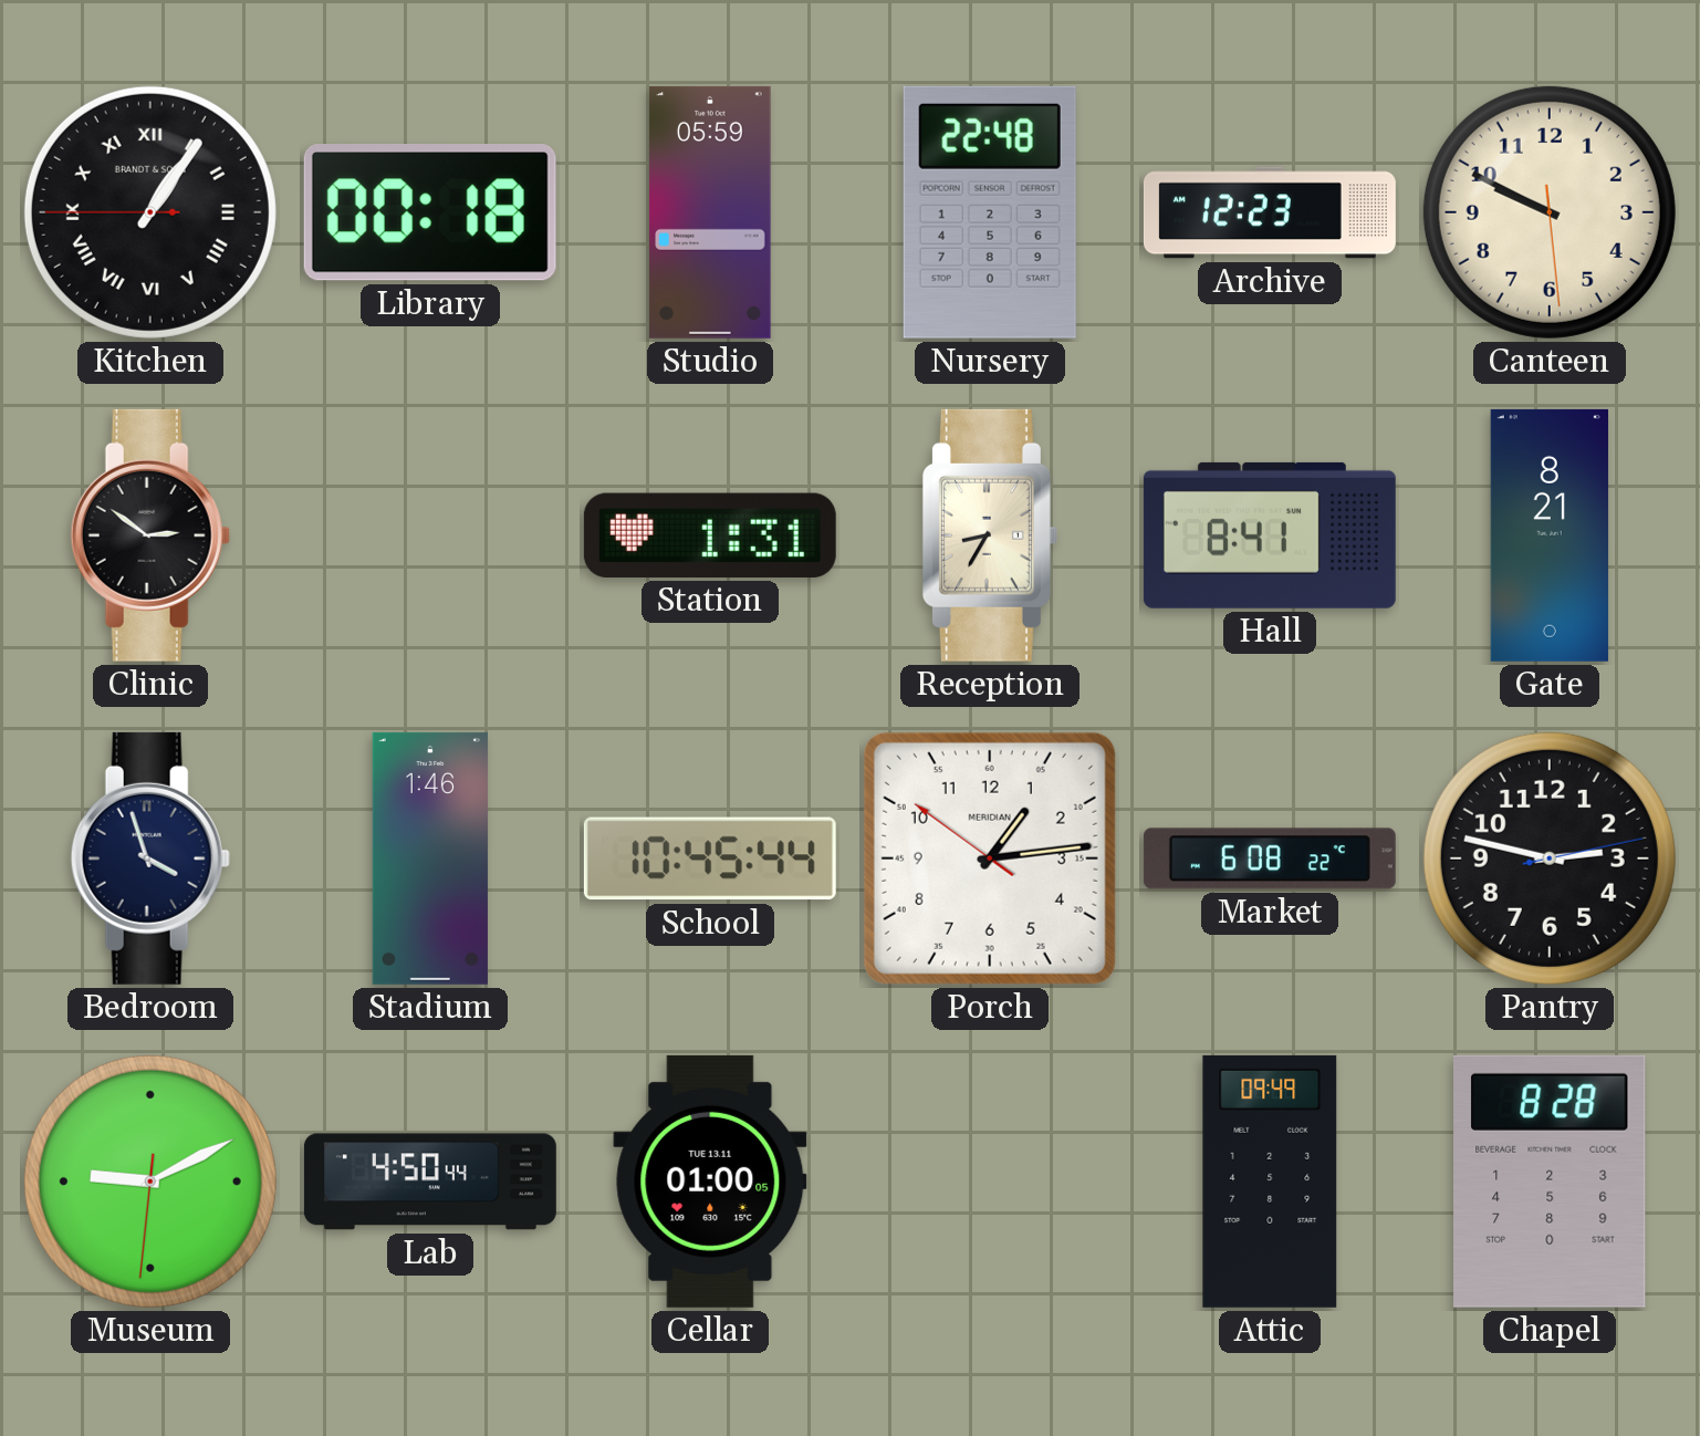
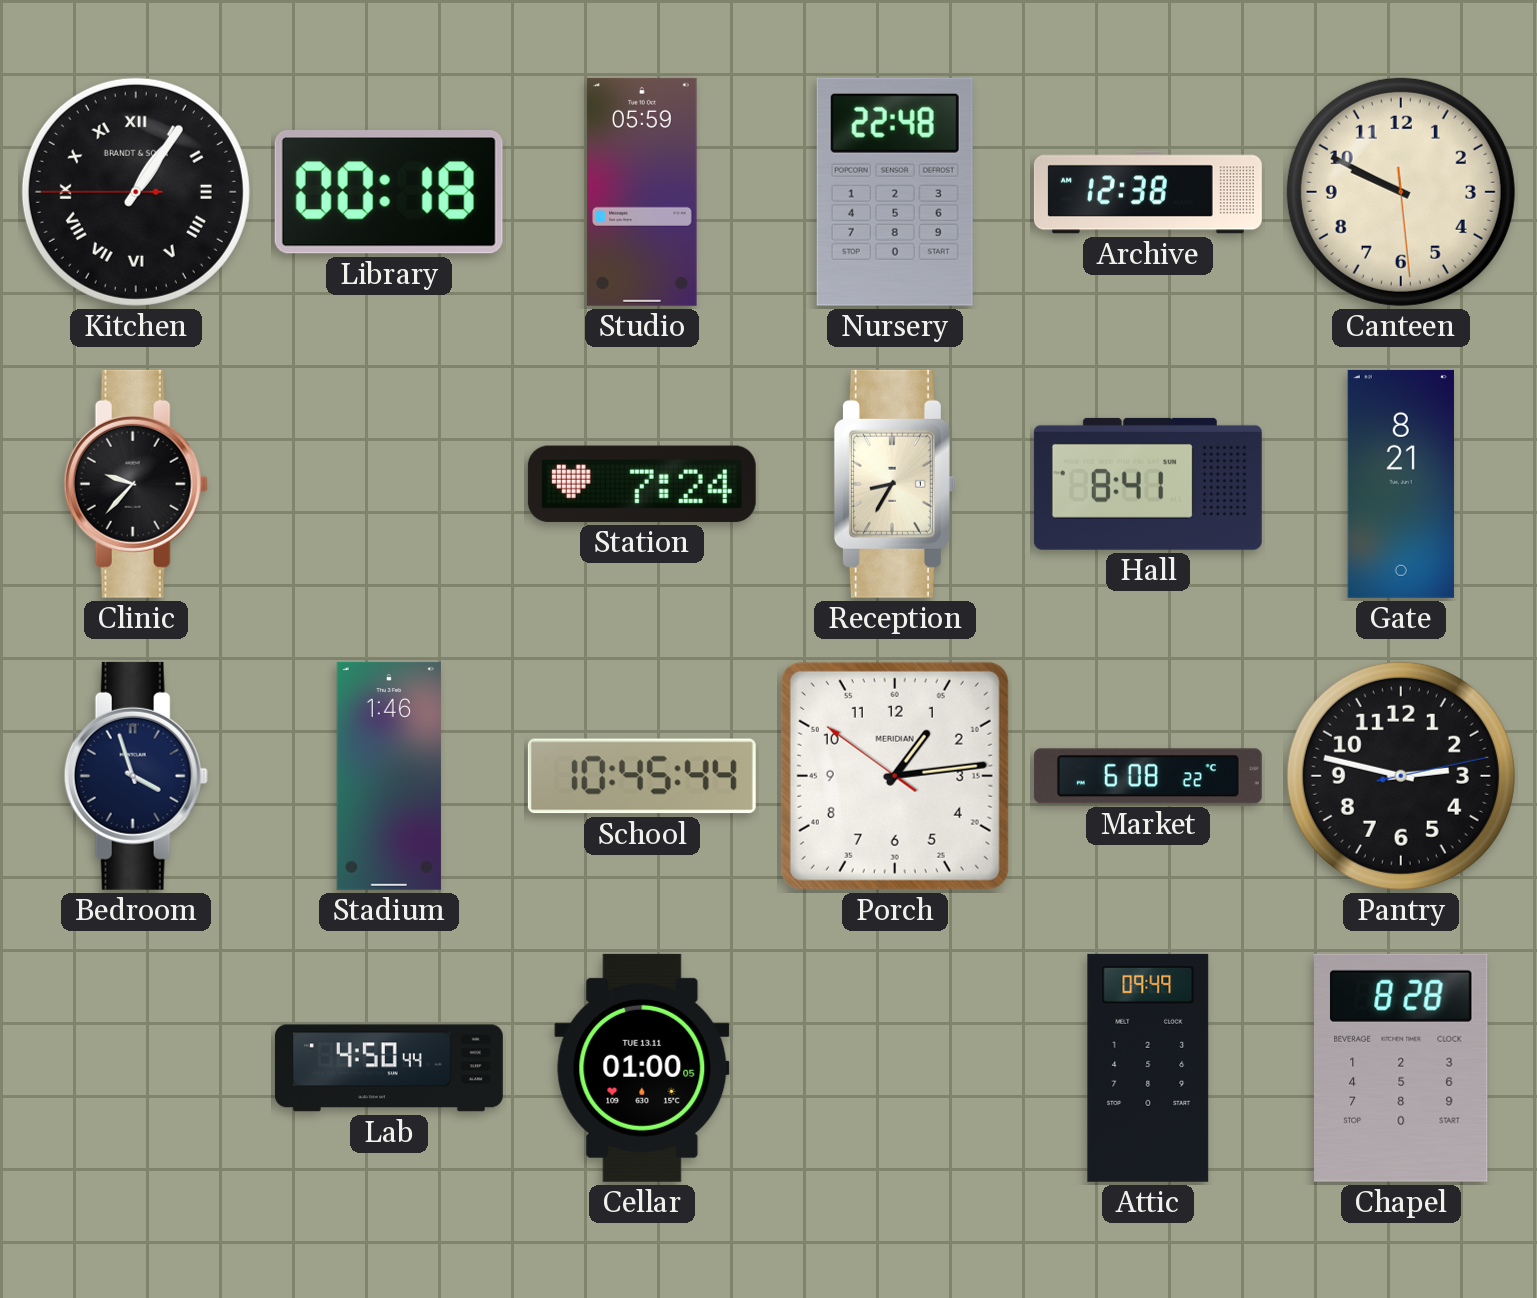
Archive: 12:23 -> 12:38 (1148, 192)
Clinic: 2:51 -> 9:37 (136, 484)
Station: 1:31 -> 7:24 (642, 484)
Museum: 9:10 -> none (150, 1182)
